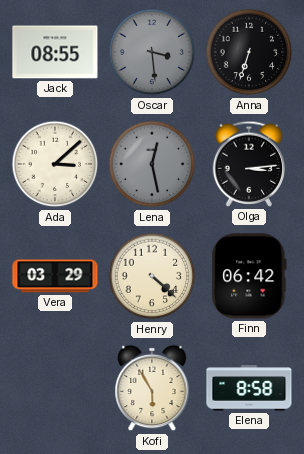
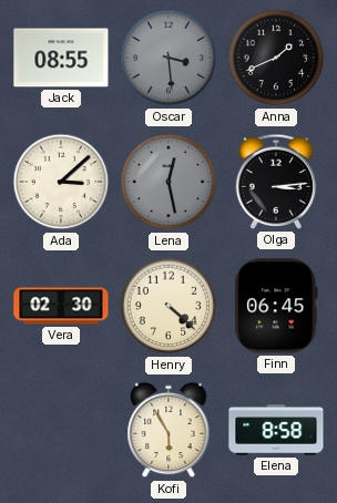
Anna: 6:33 -> 1:41 (276, 58)
Vera: 03:29 -> 02:30 (61, 306)
Finn: 06:42 -> 06:45 (276, 306)
